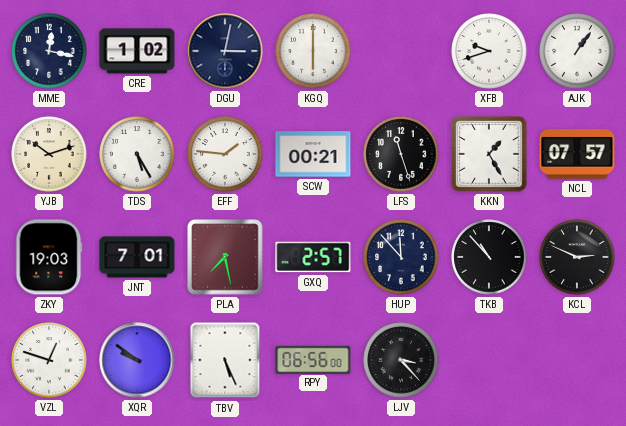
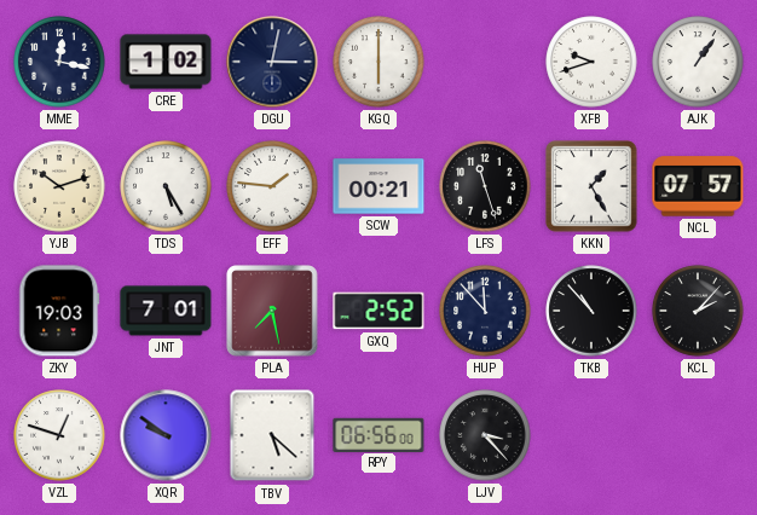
GXQ: 2:57 -> 2:52 (379, 311)
KCL: 2:49 -> 2:07 (698, 311)
TBV: 5:26 -> 5:22 (272, 435)
